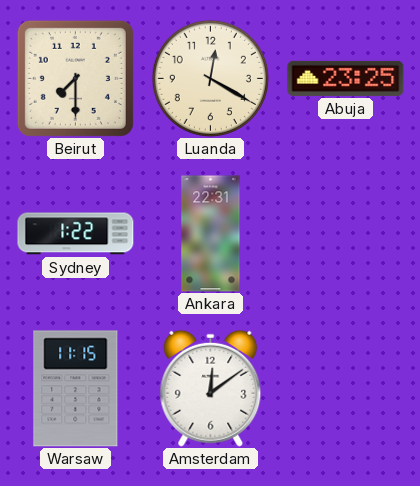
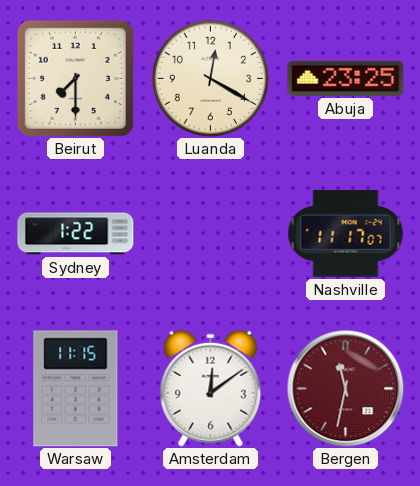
Ankara: 22:31 -> none (211, 234)
Nashville: none -> 11:17 (346, 234)
Bergen: none -> 11:32 (345, 388)
